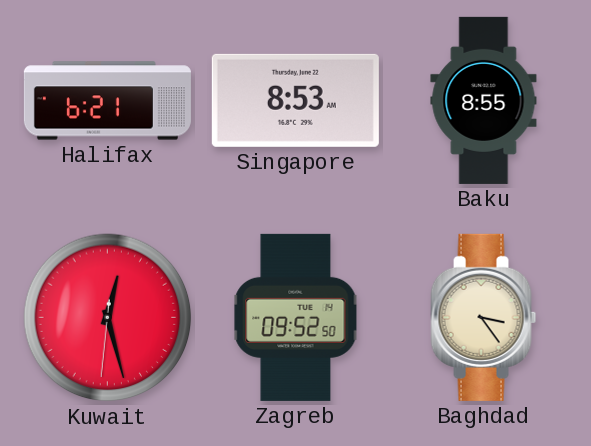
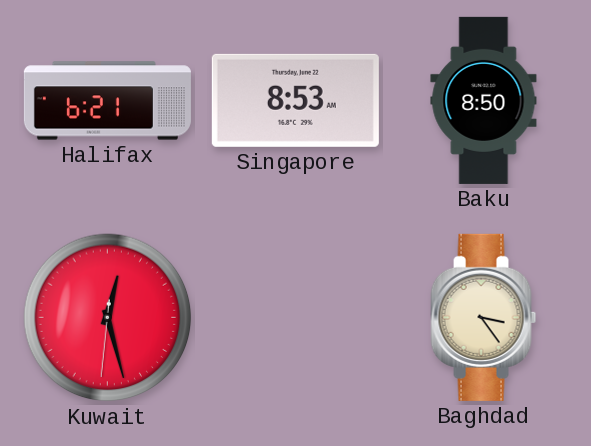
Baku: 8:55 -> 8:50 (484, 100)
Zagreb: 09:52 -> none (296, 317)
